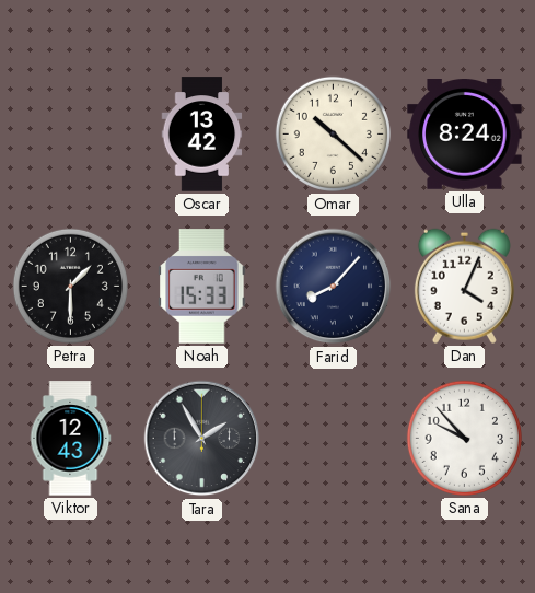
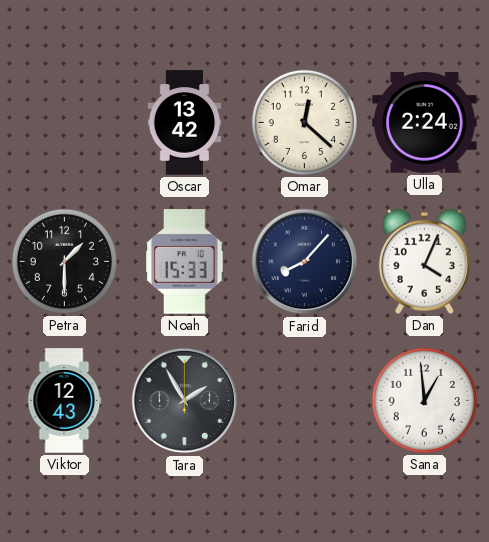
Omar: 10:22 -> 12:22 (304, 122)
Ulla: 8:24 -> 2:24 (425, 123)
Sana: 9:53 -> 12:59 (424, 400)
